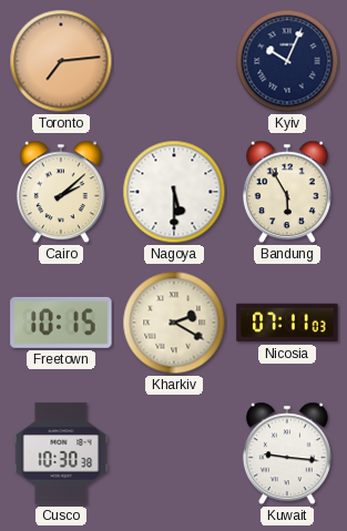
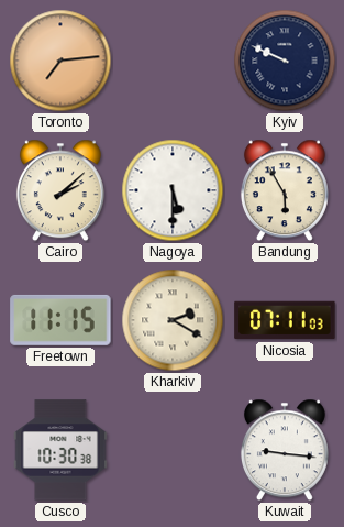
Kyiv: 10:04 -> 9:49 (285, 61)
Freetown: 10:15 -> 11:15 (60, 320)
